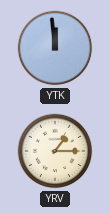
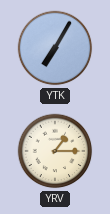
YTK: 11:59 -> 7:05 (55, 48)
